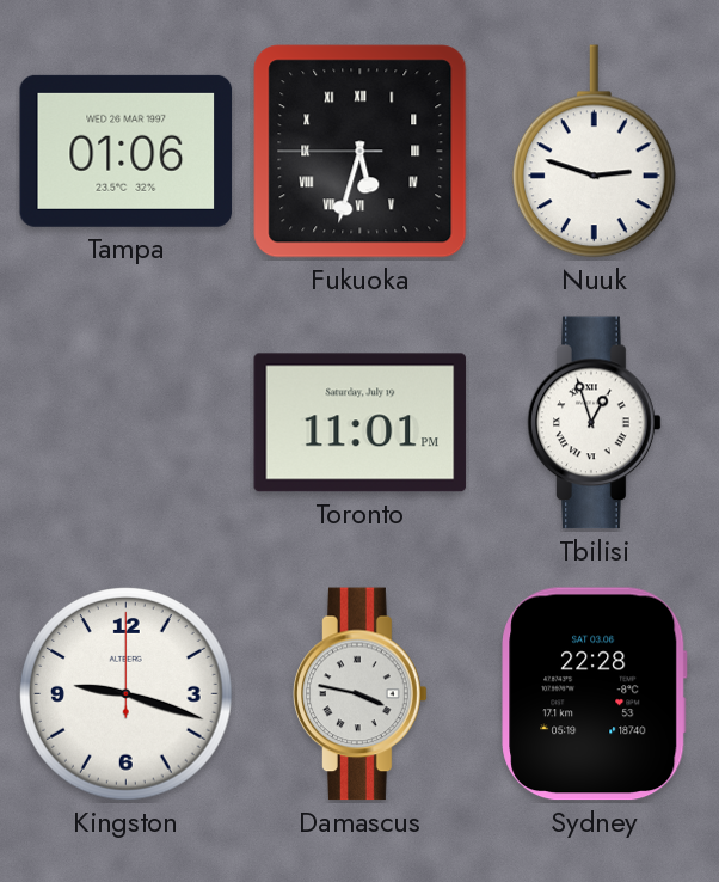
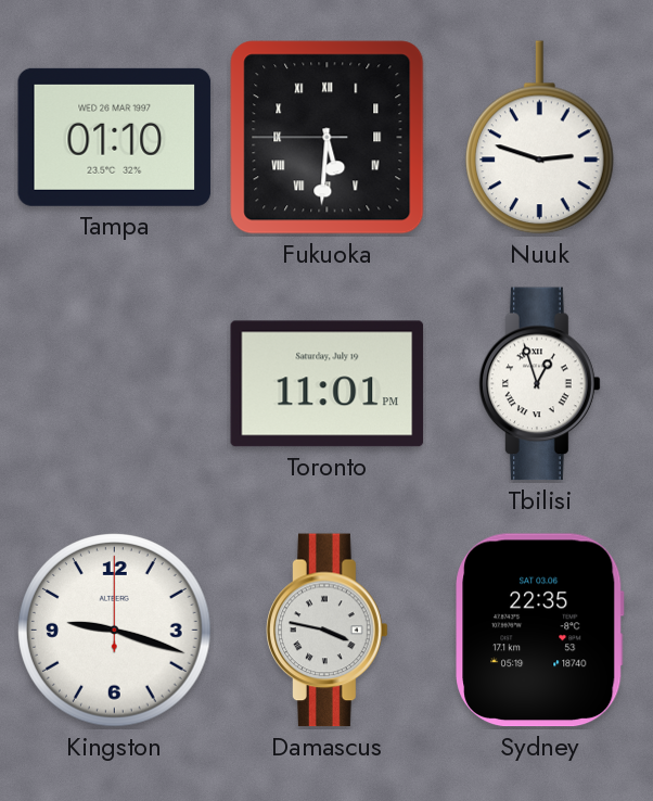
Tampa: 01:06 -> 01:10 (115, 137)
Fukuoka: 5:32 -> 5:30 (328, 138)
Sydney: 22:28 -> 22:35 (540, 631)
